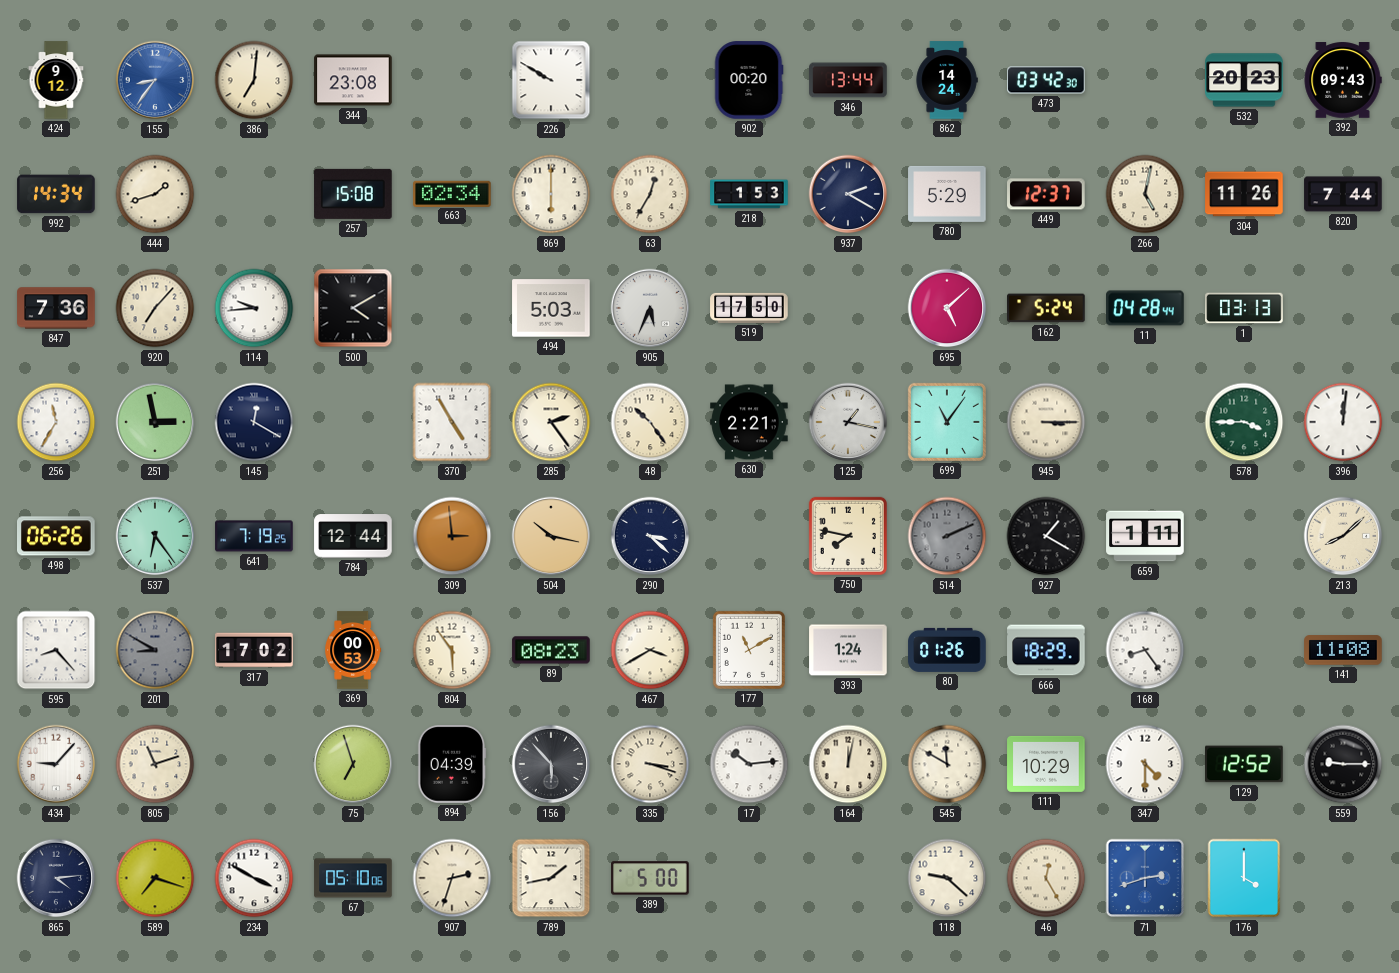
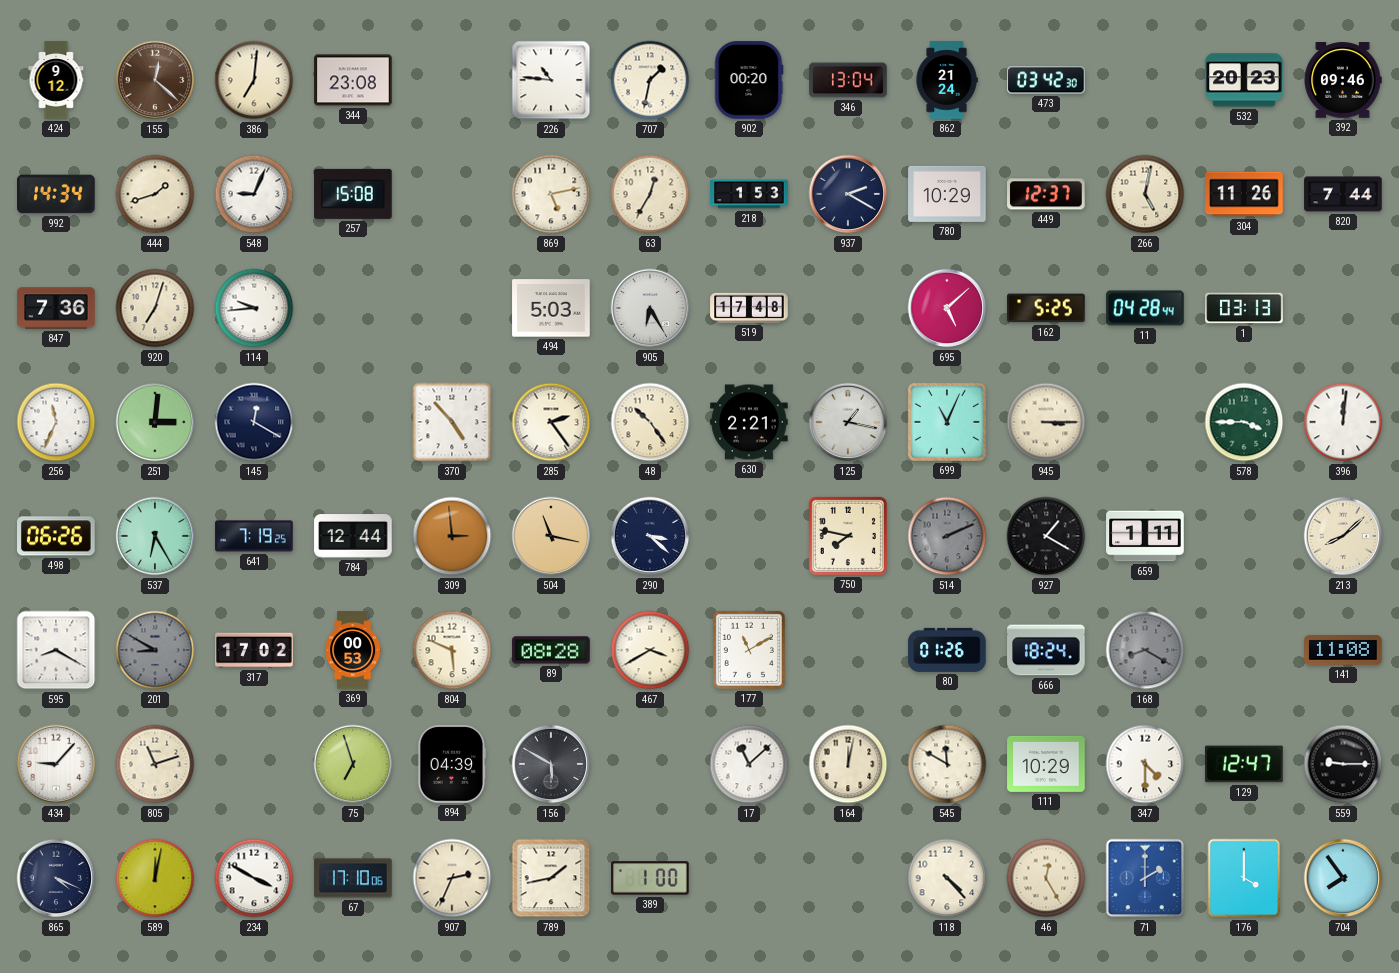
155: 8:36 -> 12:22 (155, 80)
155 dial: blue -> brown (155, 80)
226: 9:50 -> 10:46 (551, 80)
707: none -> 1:32 (650, 80)
346: 13:44 -> 13:04 (848, 80)
862: 14:24 -> 21:24 (947, 80)
392: 09:43 -> 09:46 (1343, 80)
548: none -> 9:04 (254, 194)
663: 02:34 -> none (452, 193)
869: 6:00 -> 5:13 (551, 194)
780: 5:29 -> 10:29 (947, 194)
920: 7:07 -> 7:03 (155, 308)
500: 4:10 -> none (353, 308)
905: 5:34 -> 6:25 (650, 308)
519: 17:50 -> 17:48 (749, 308)
162: 5:24 -> 5:25 (1046, 308)
256: 11:35 -> 11:34 (56, 422)
251: 2:58 -> 3:01 (155, 422)
370: 4:55 -> 4:53 (452, 422)
699: 11:06 -> 11:04 (947, 422)
537: 6:24 -> 6:25 (155, 536)
504: 10:17 -> 11:17 (551, 536)
595: 8:23 -> 8:20 (56, 650)
804: 5:54 -> 5:49 (452, 650)
89: 08:23 -> 08:28 (551, 650)
393: 1:24 -> none (848, 650)
666: 18:29 -> 18:24 (1046, 650)
168: 8:24 -> 8:20 (1145, 650)
168 dial: white -> grey (1145, 650)
156: 5:53 -> 5:50 (551, 764)
335: 3:18 -> none (650, 764)
17: 10:14 -> 11:08 (749, 764)
129: 12:52 -> 12:47 (1244, 764)
865: 4:14 -> 4:19 (56, 878)
589: 7:18 -> 12:02 (155, 878)
67: 05:10 -> 17:10 (353, 878)
907: 2:33 -> 2:34 (452, 878)
389: 5:00 -> 1:00 (650, 878)
118: 9:22 -> 4:23 (947, 878)
71: 2:42 -> 2:00 (1145, 878)
704: none -> 7:54 (1343, 878)
